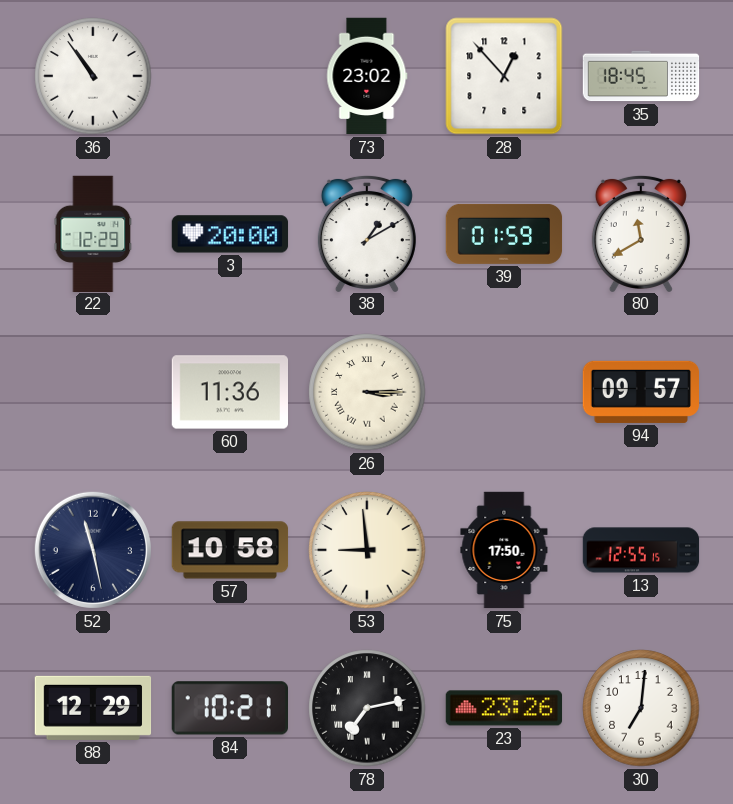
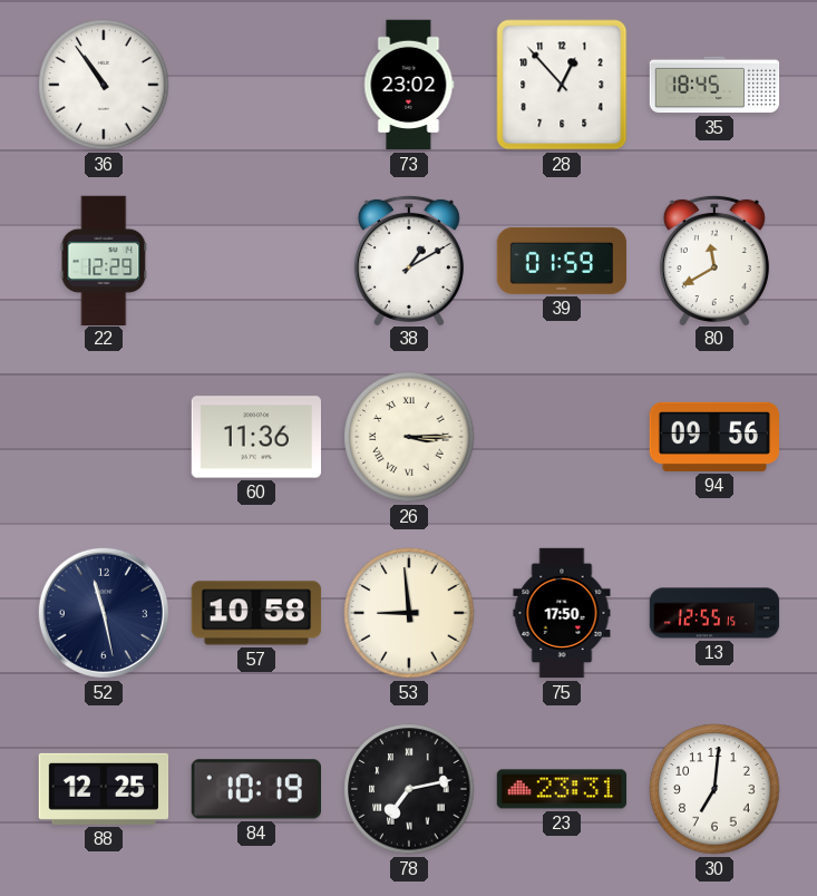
3: 20:00 -> none (230, 234)
94: 09:57 -> 09:56 (714, 437)
88: 12:29 -> 12:25 (104, 789)
84: 10:21 -> 10:19 (255, 789)
23: 23:26 -> 23:31 (562, 789)
